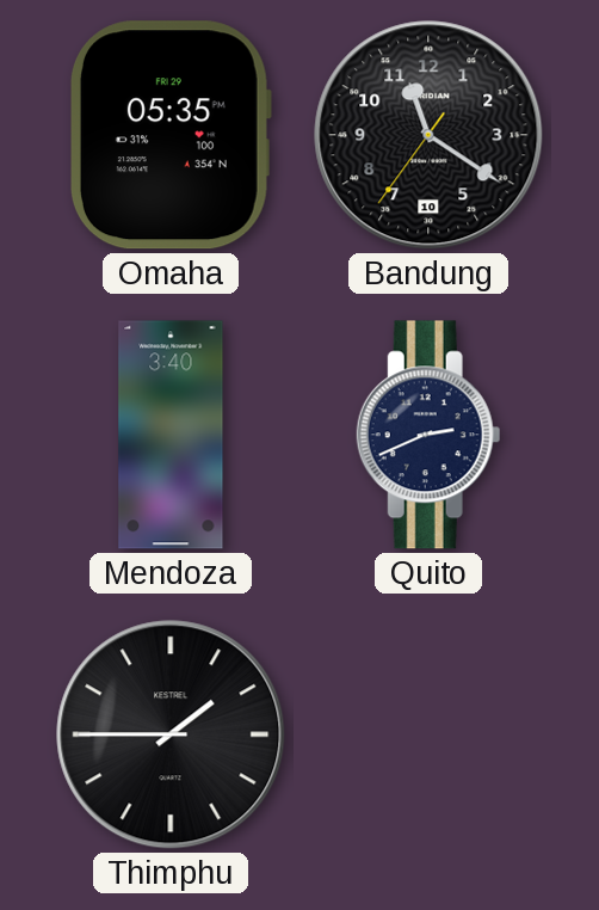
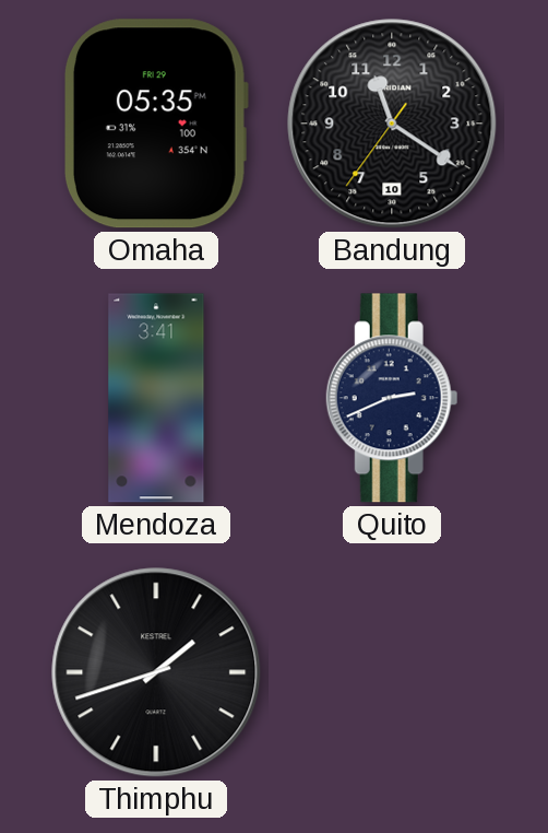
Mendoza: 3:40 -> 3:41 (156, 398)
Thimphu: 1:45 -> 1:42 (156, 672)
